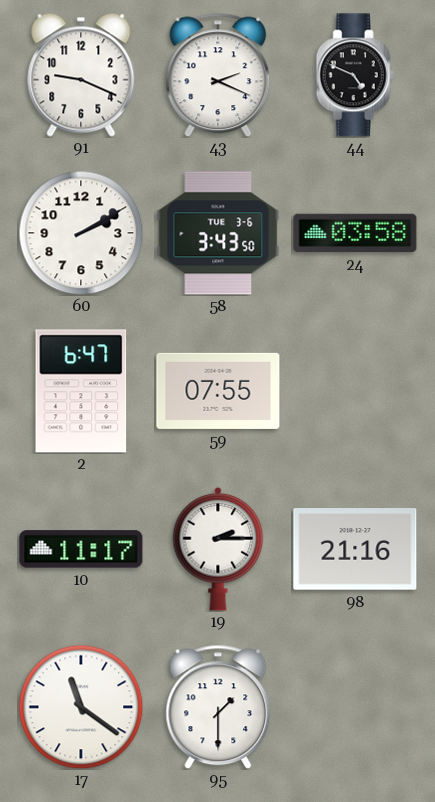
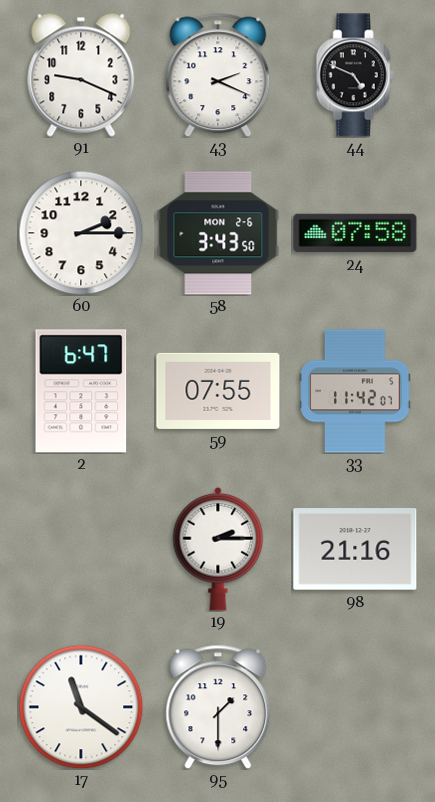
60: 2:10 -> 2:15 (81, 233)
58 date: TUE 3-6 -> MON 2-6 (218, 233)
24: 03:58 -> 07:58 (355, 233)
33: none -> 11:42 (355, 391)
10: 11:17 -> none (81, 549)
